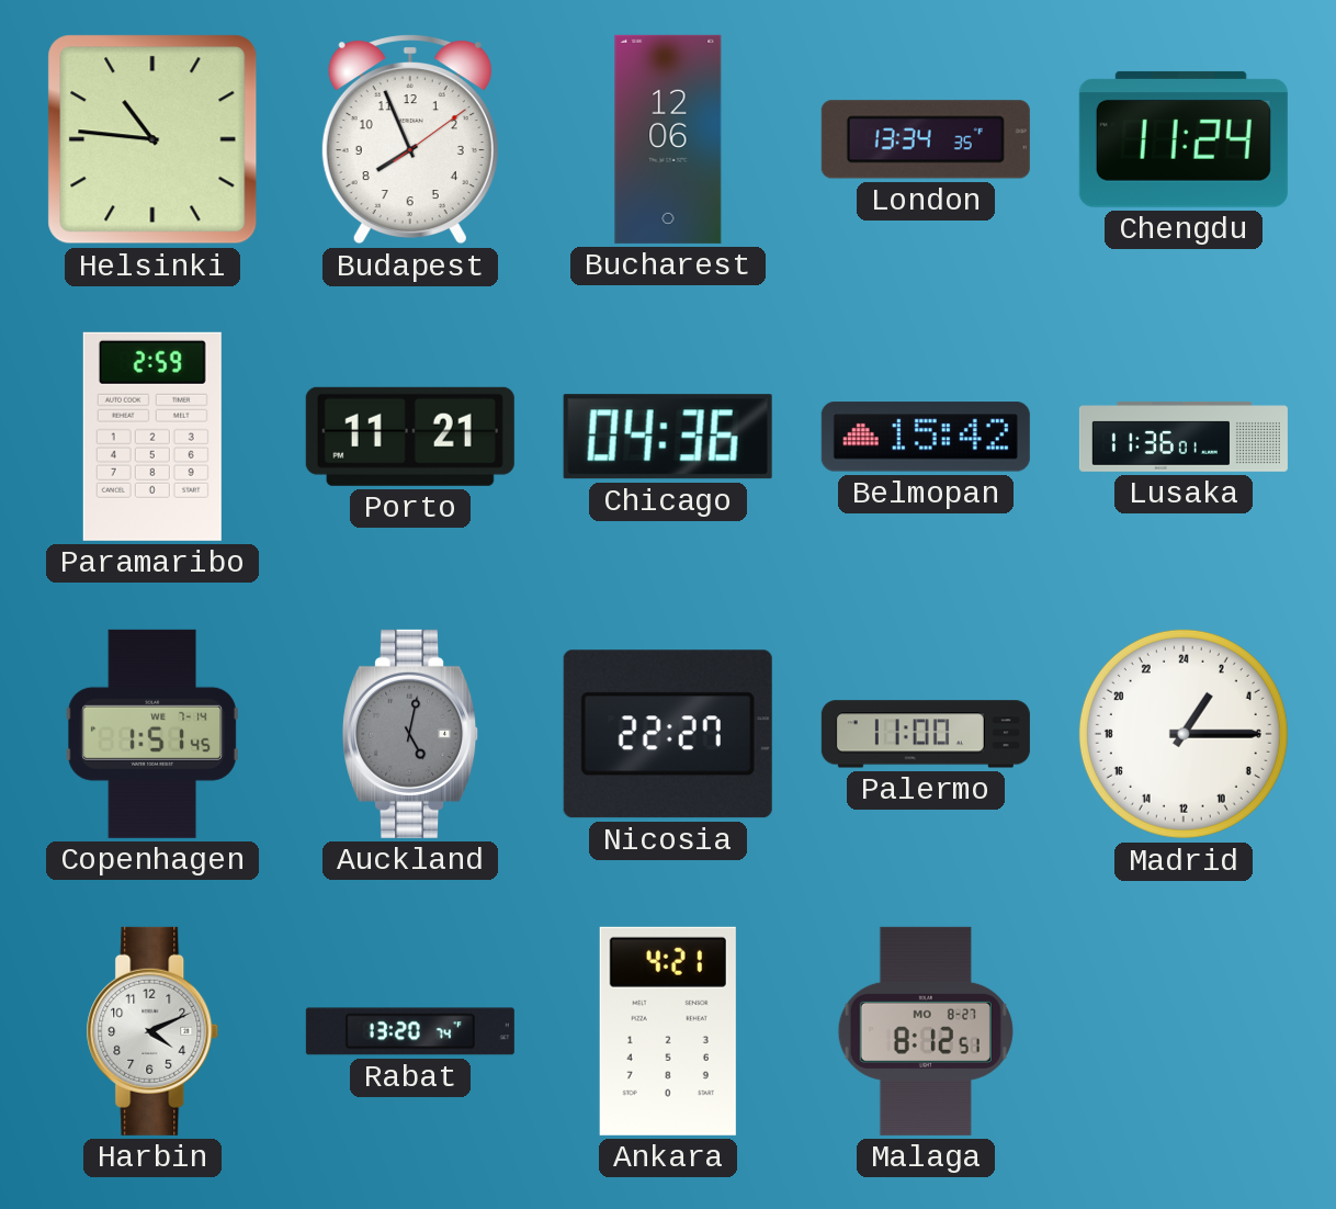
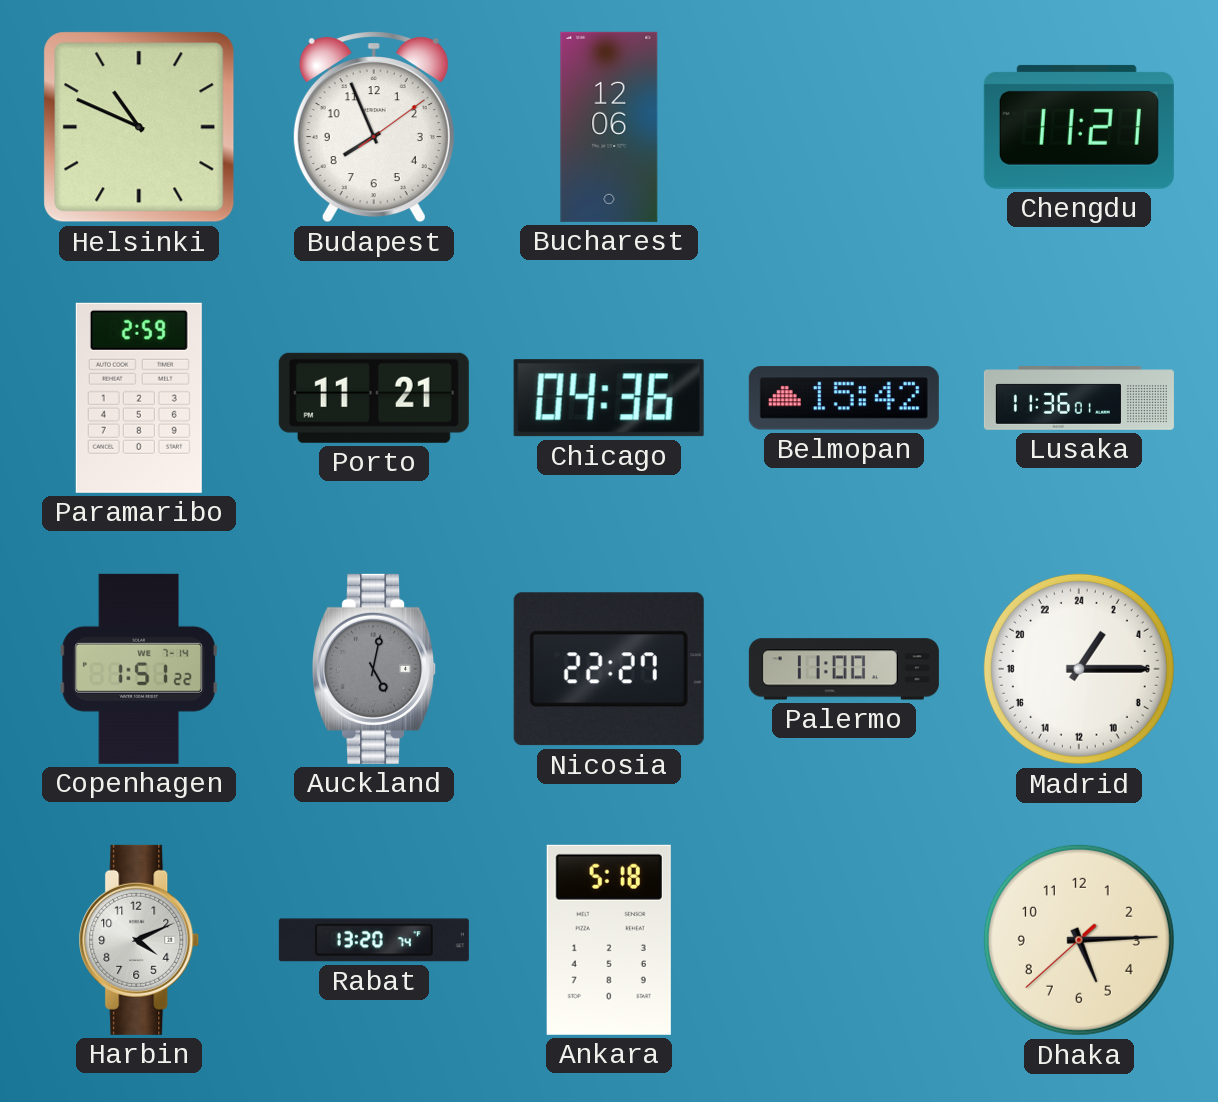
Helsinki: 10:46 -> 10:49 (139, 127)
London: 13:34 -> none (926, 139)
Chengdu: 11:24 -> 11:21 (1079, 127)
Copenhagen: 1:51:45 -> 1:51:22 (139, 669)
Ankara: 4:21 -> 5:18 (609, 940)
Malaga: 8:12 -> none (926, 1031)
Dhaka: none -> 5:14 (1079, 940)
